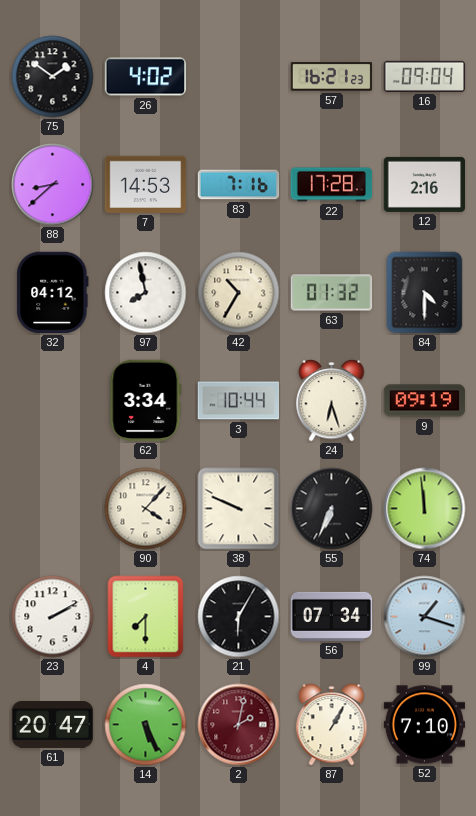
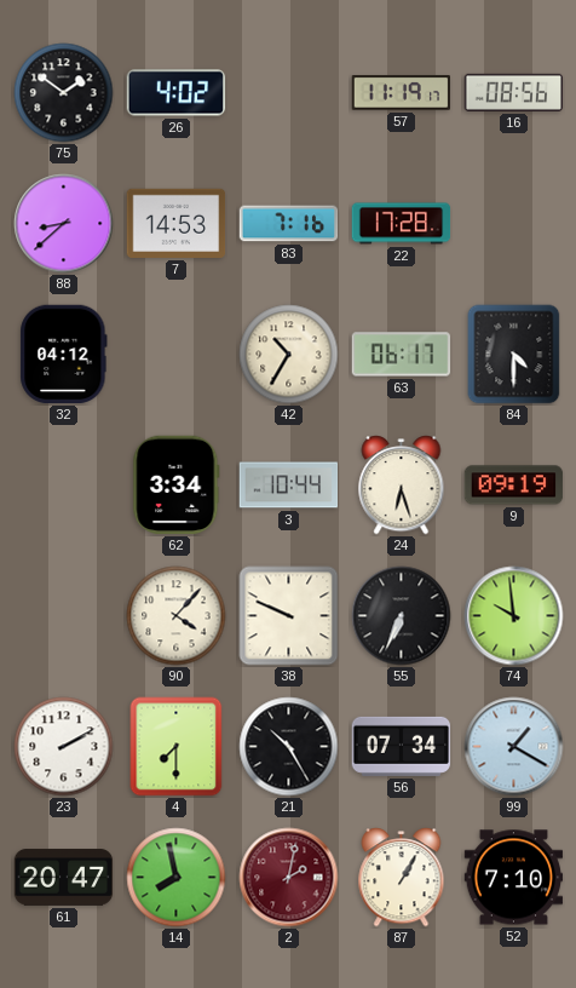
57: 16:21 -> 11:19 (402, 93)
16: 09:04 -> 08:56 (514, 92)
12: 2:16 -> none (425, 184)
97: 7:58 -> none (146, 293)
63: 01:32 -> 06:17 (402, 355)
74: 11:59 -> 9:59 (514, 616)
21: 6:05 -> 10:25 (289, 747)
99: 1:18 -> 1:20 (514, 747)
14: 5:26 -> 7:58 (177, 878)
